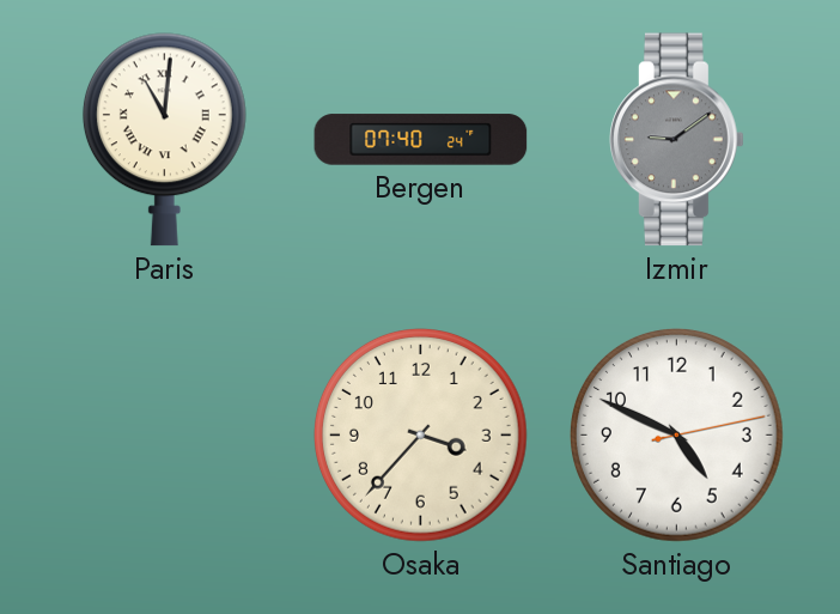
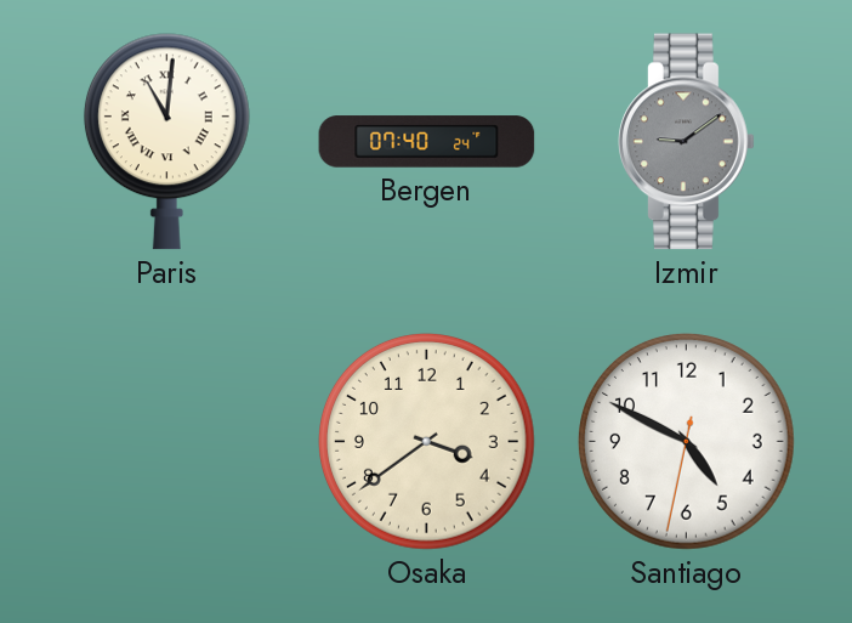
Osaka: 3:37 -> 3:39 (427, 442)
Santiago: 4:49:13 -> 4:49:32 (687, 442)
